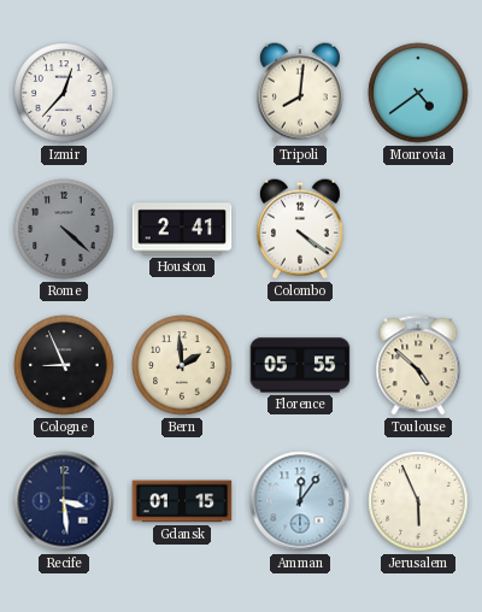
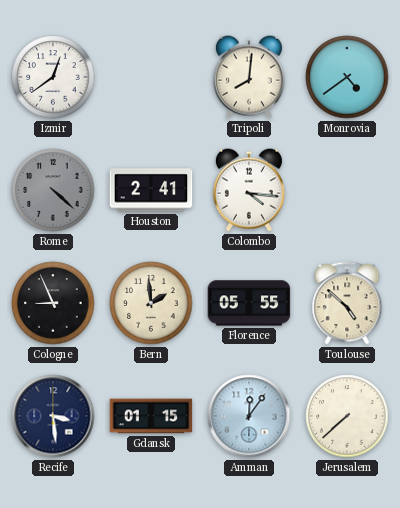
Izmir: 12:37 -> 12:39 (53, 77)
Colombo: 4:21 -> 4:16 (249, 190)
Jerusalem: 5:56 -> 7:38 (347, 416)
